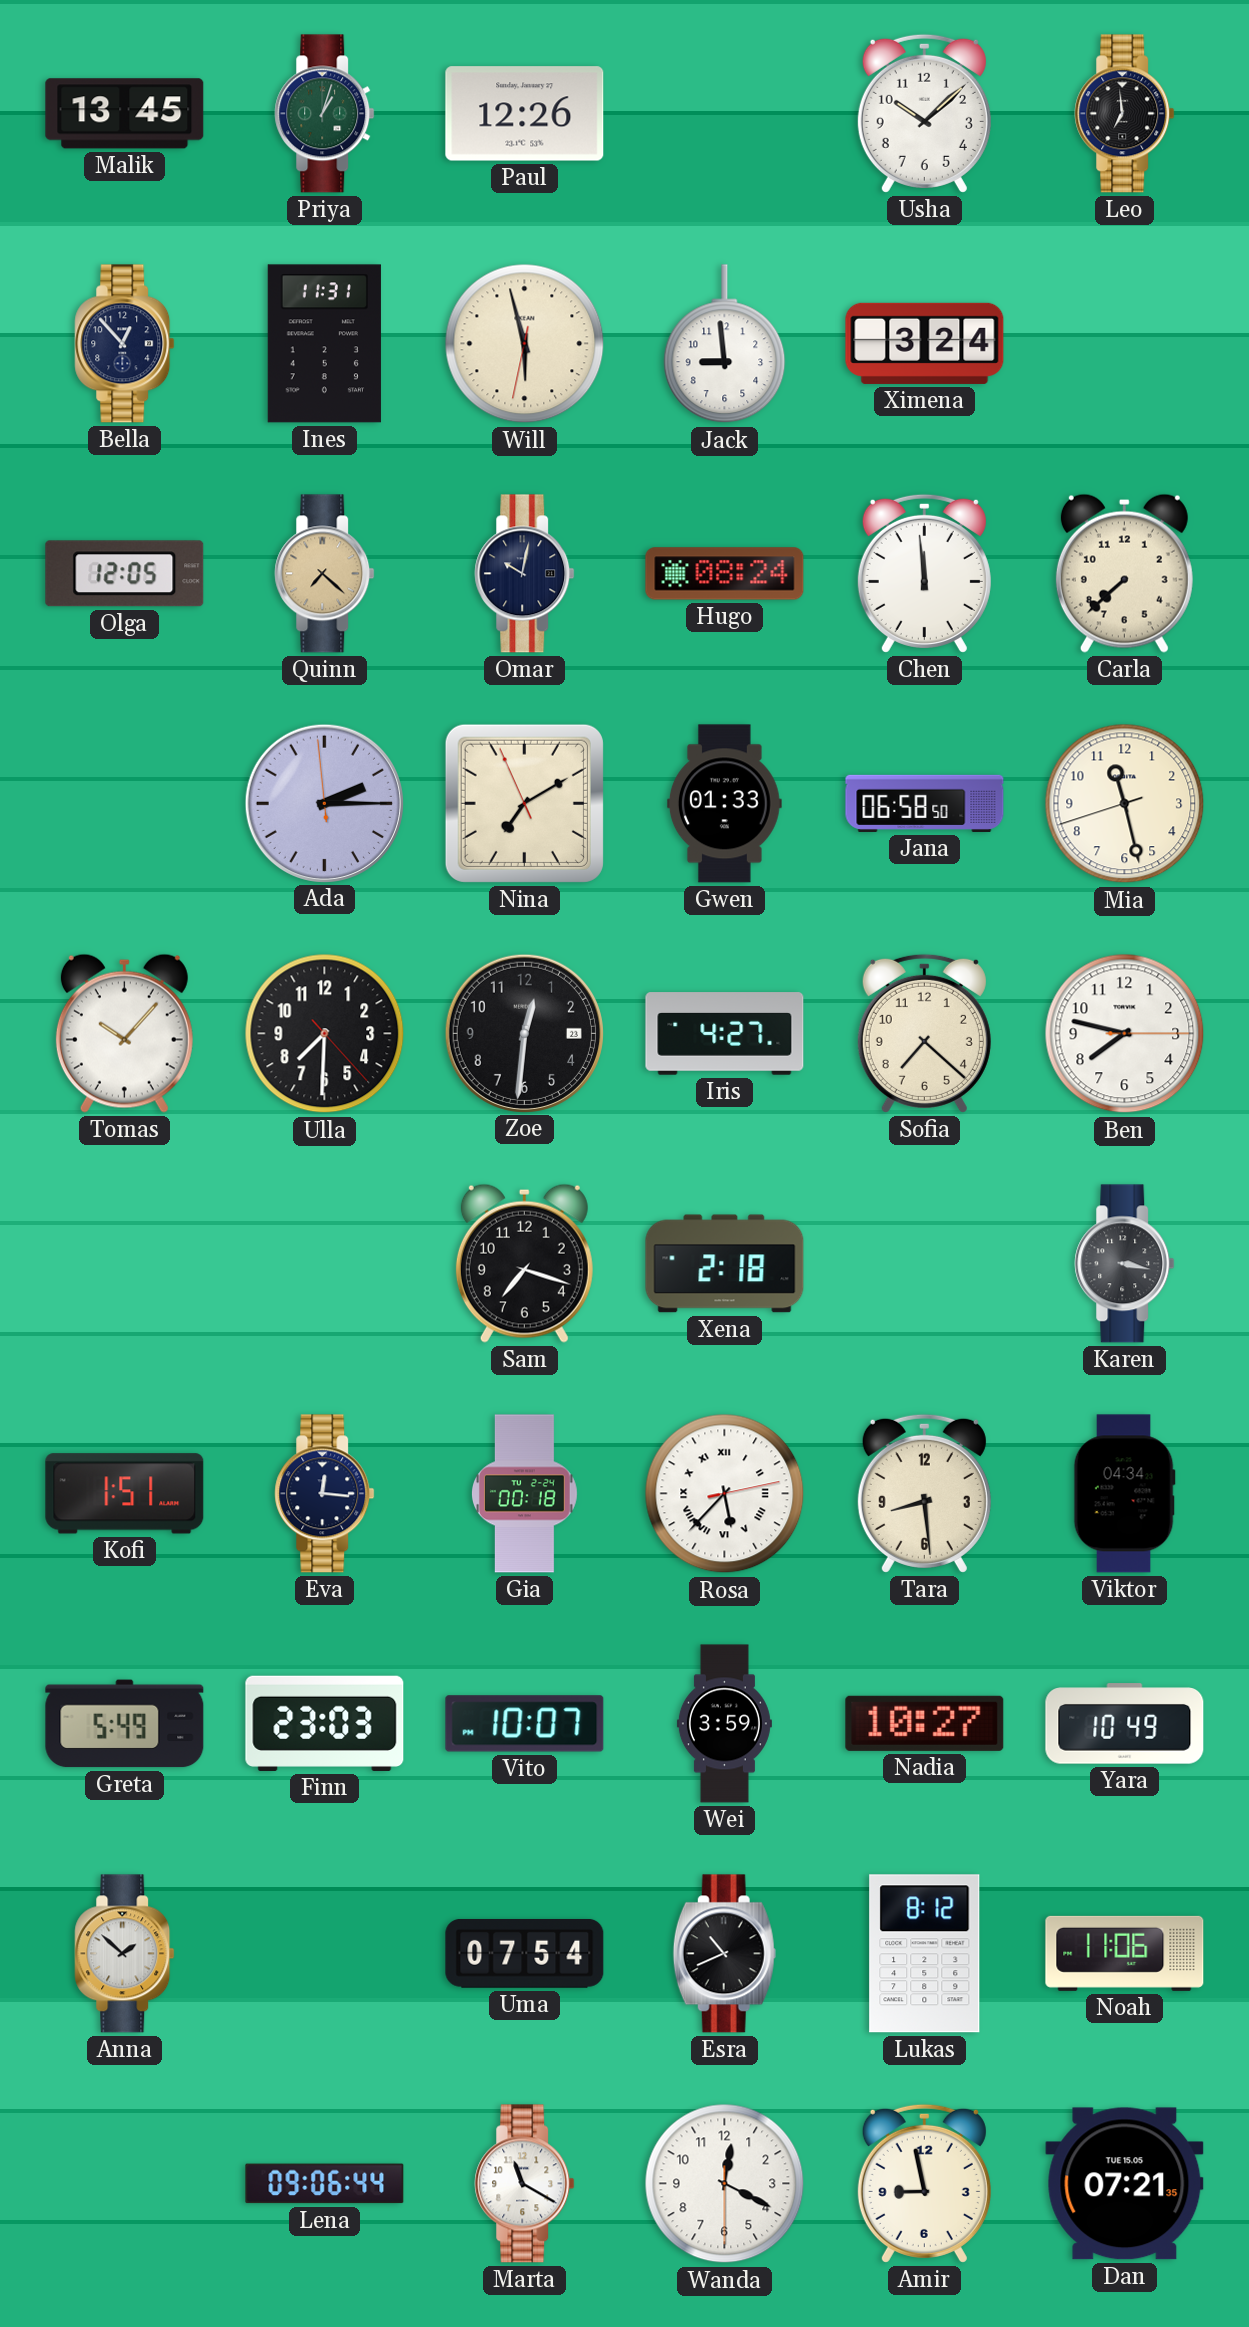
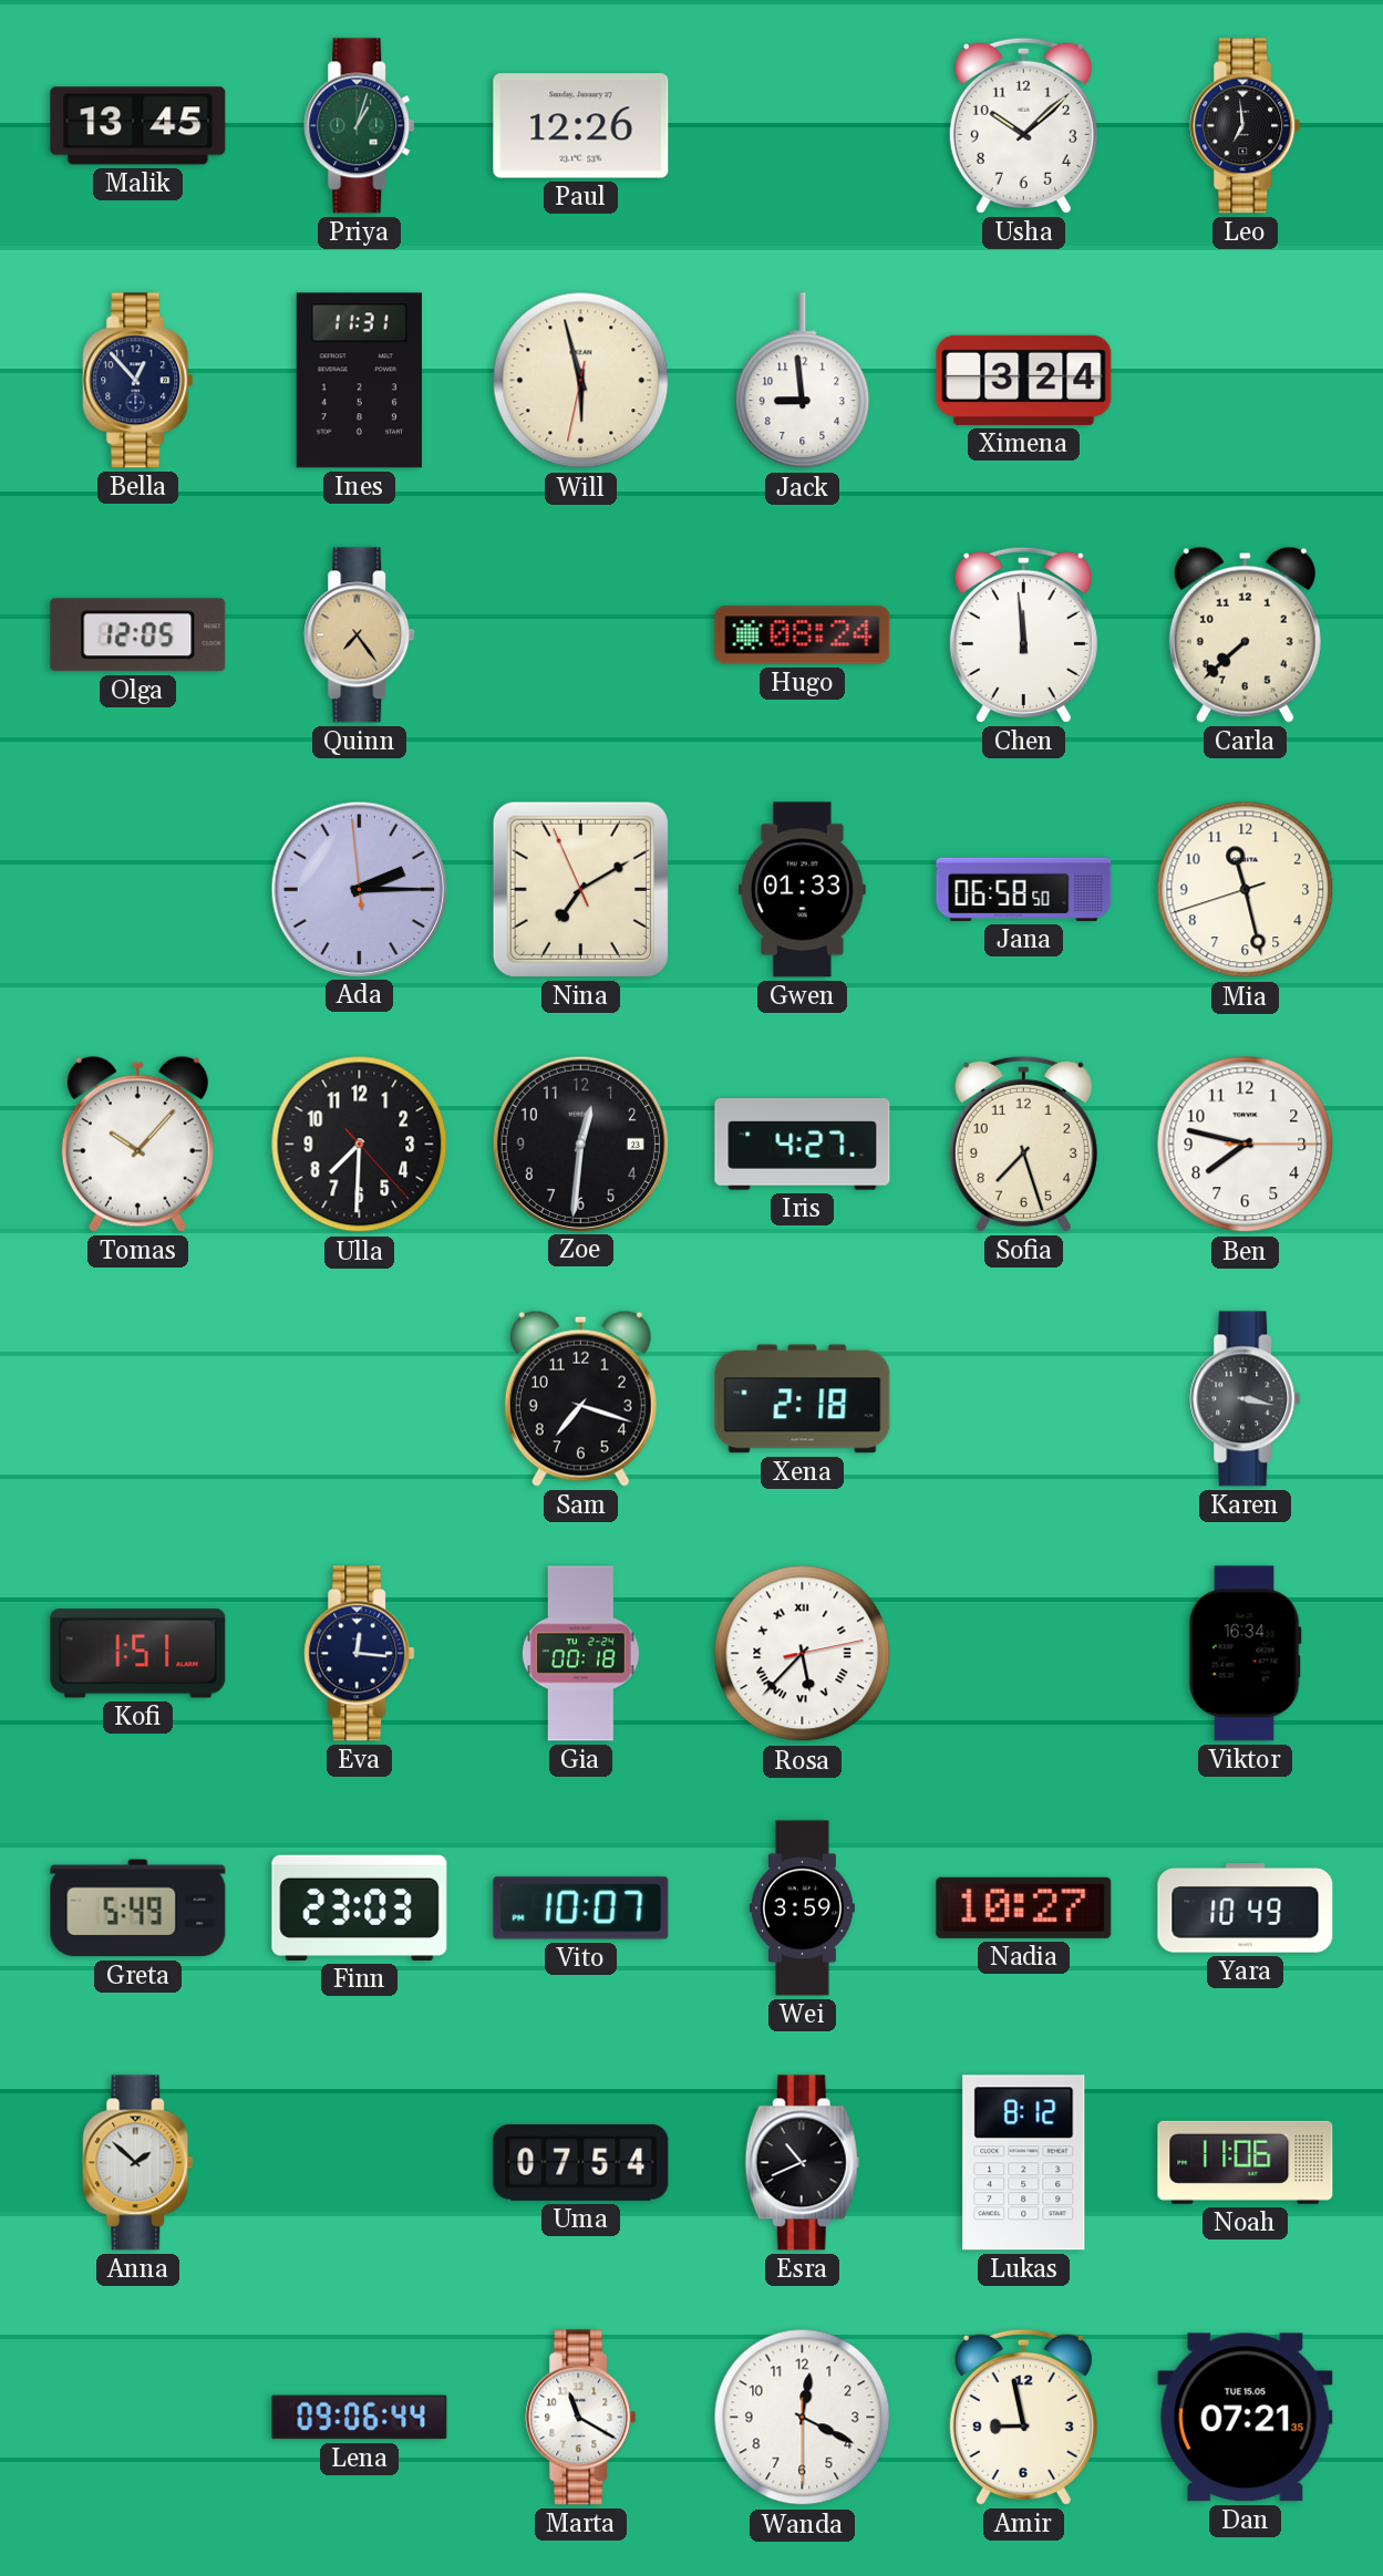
Quinn: 7:22 -> 7:24 (360, 635)
Omar: 10:02 -> none (525, 574)
Sofia: 7:22 -> 7:27 (1023, 1144)
Tara: 8:29 -> none (924, 1493)
Viktor: 04:34 -> 16:34 (1245, 1654)
